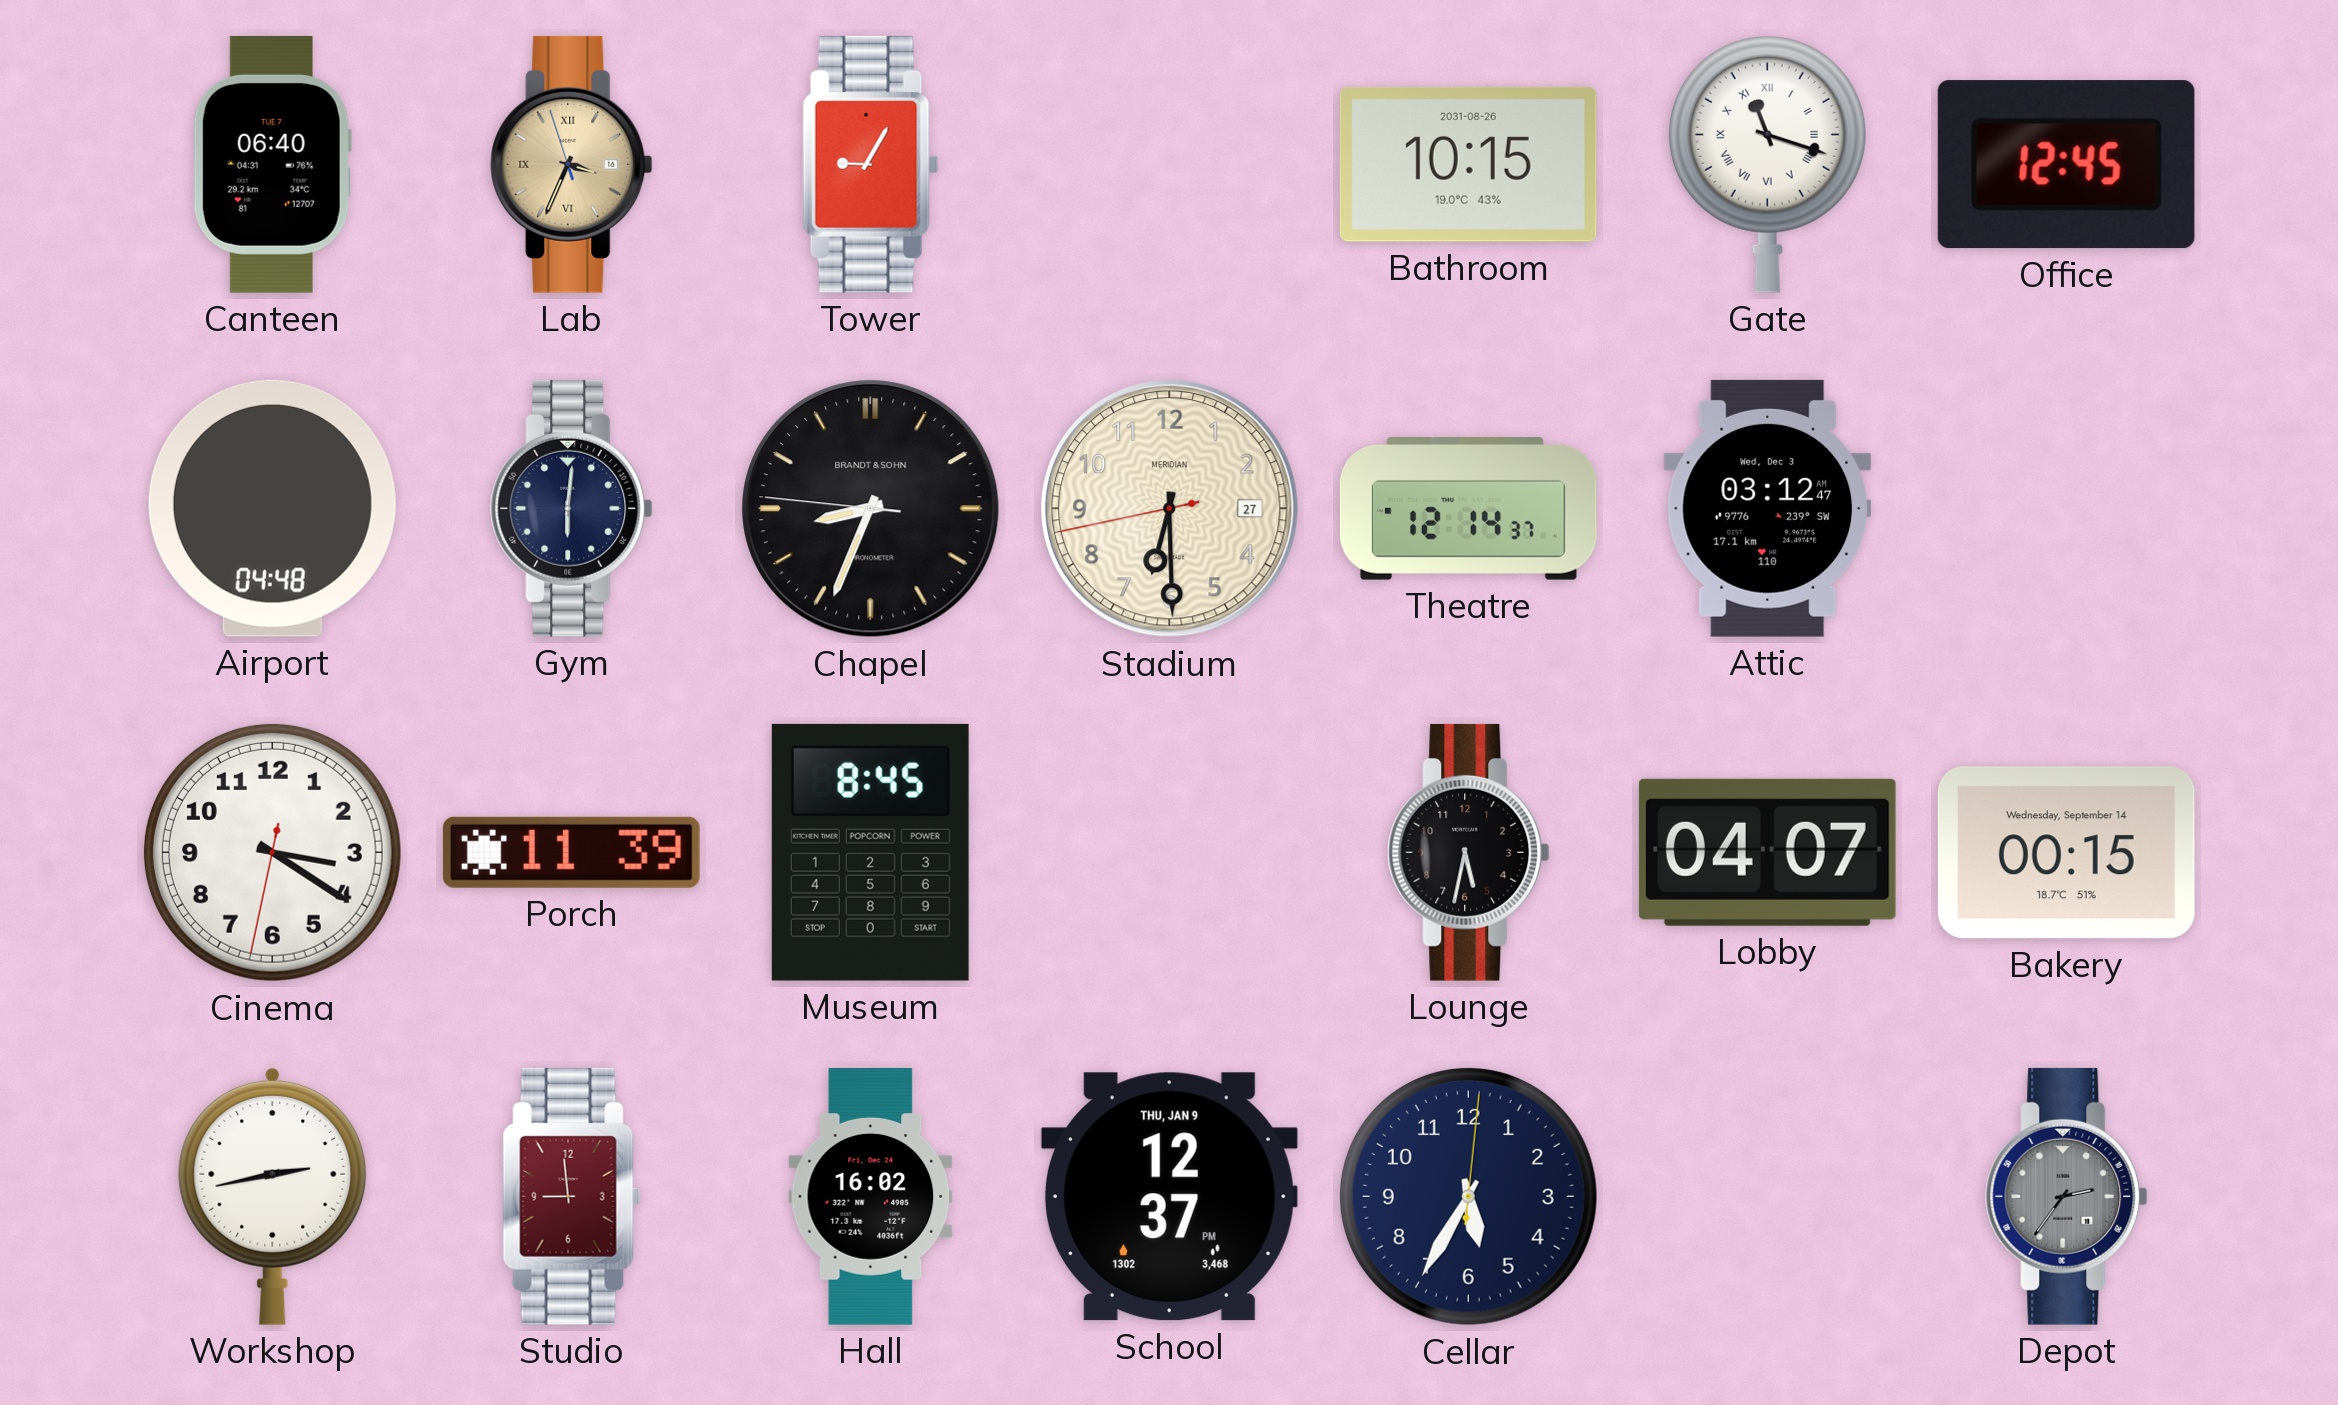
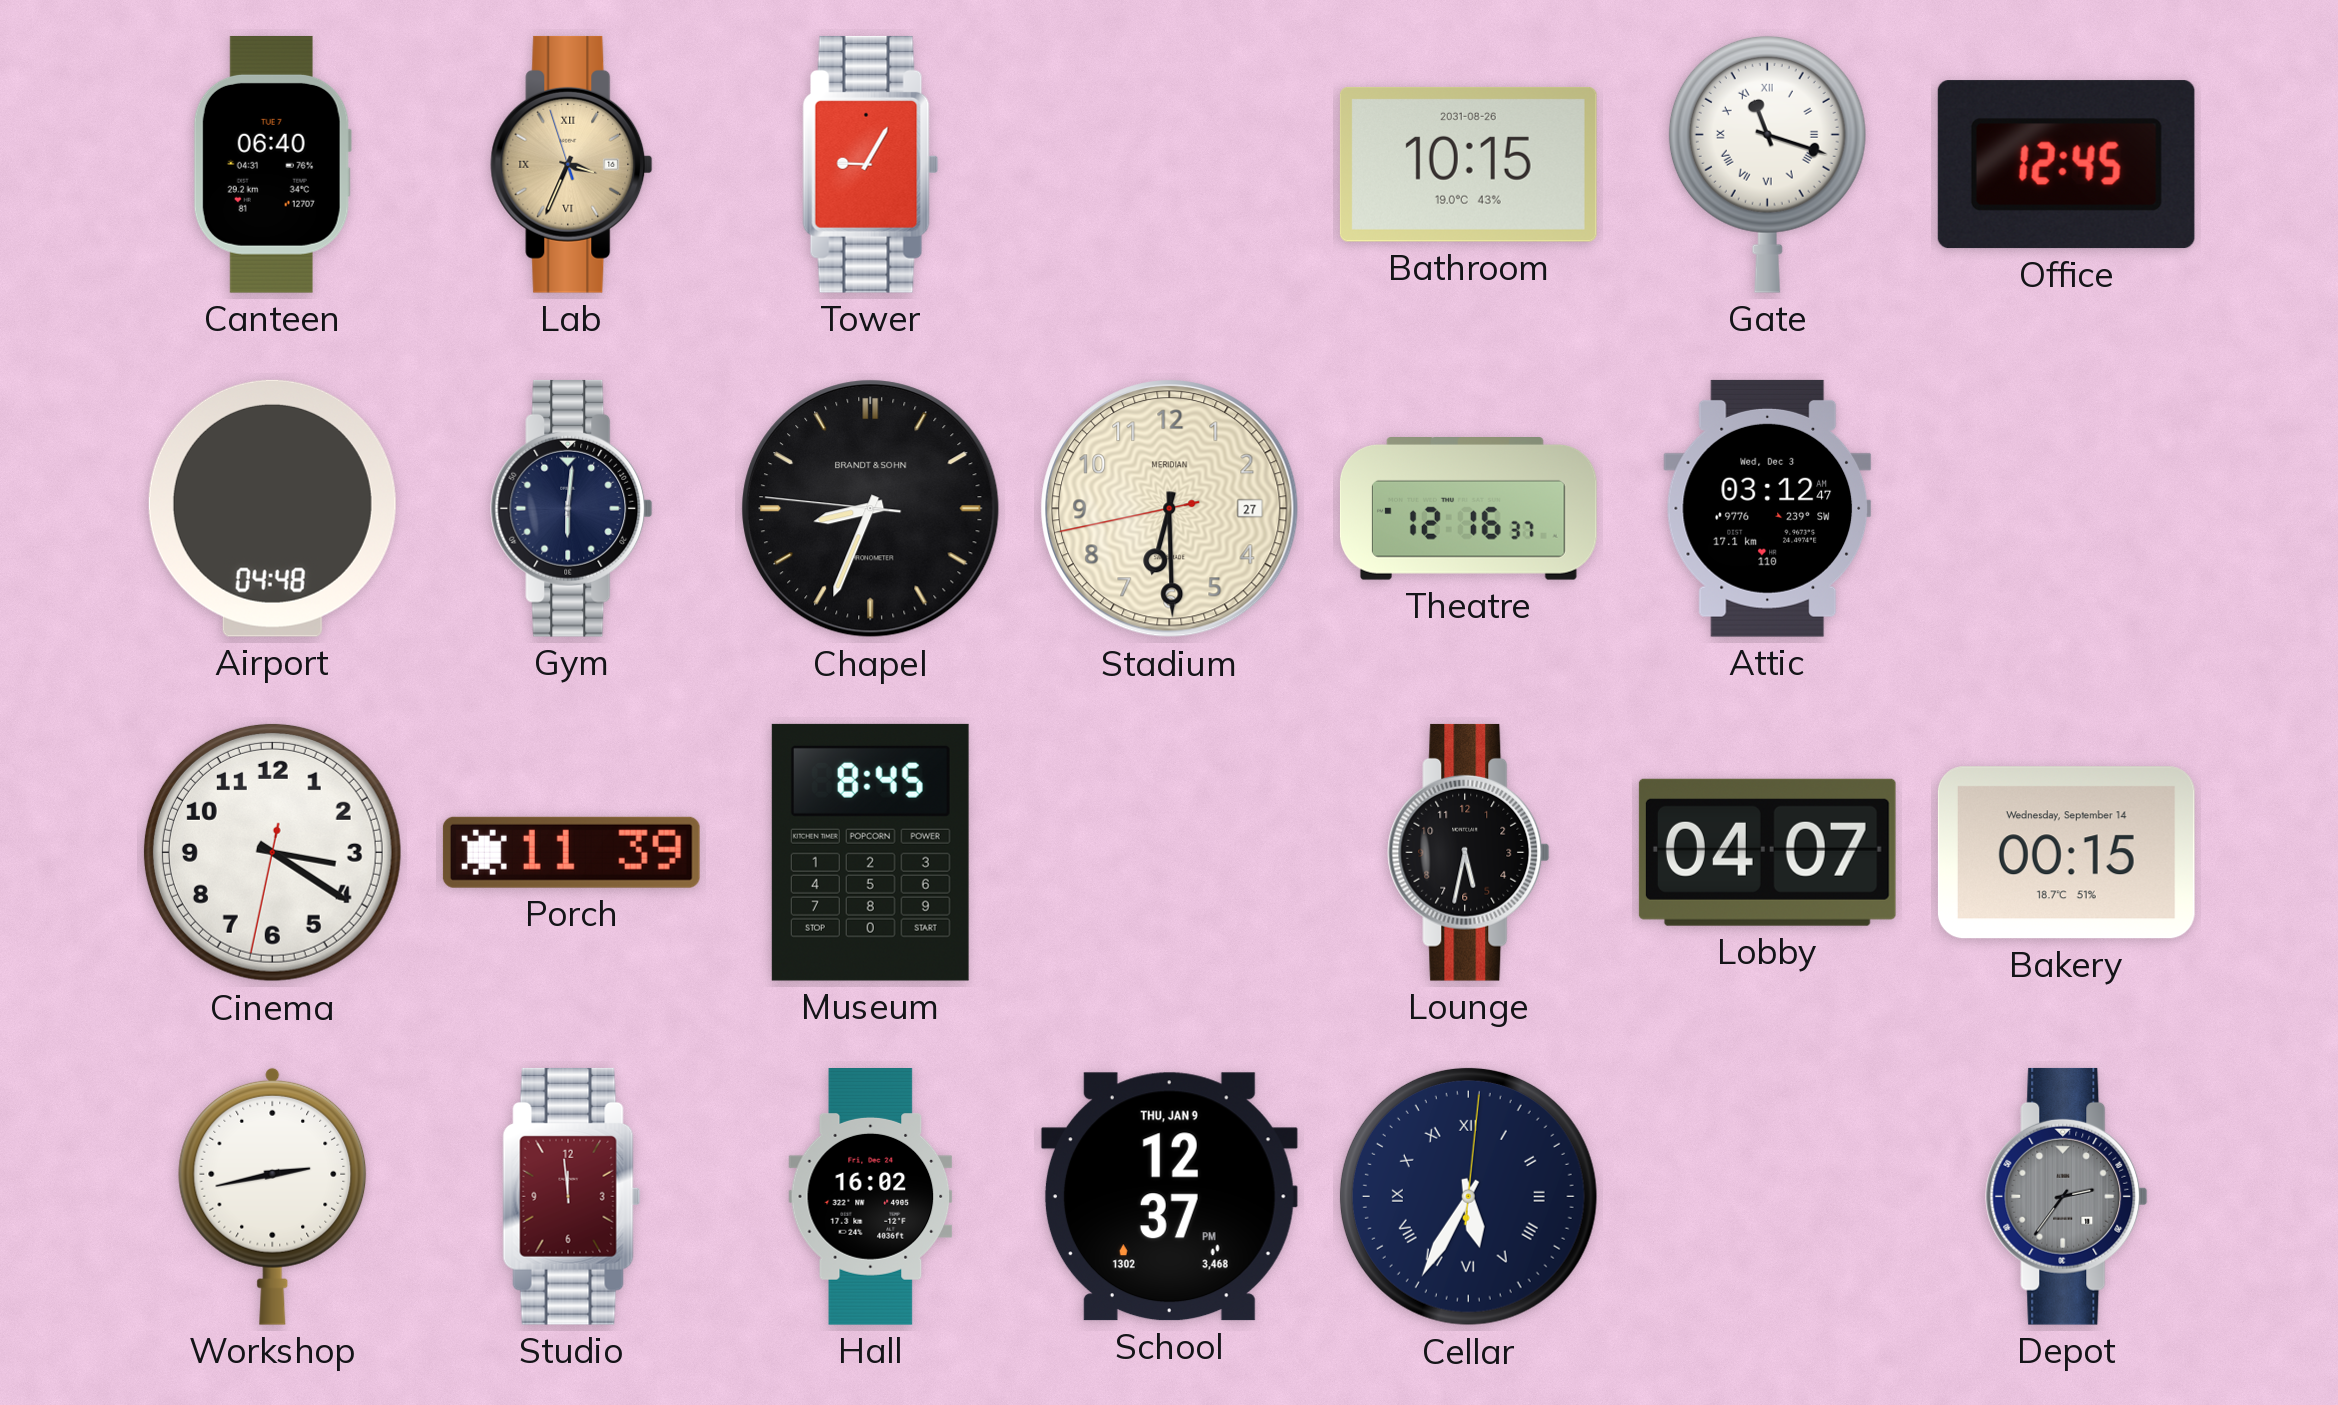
Theatre: 12:14 -> 12:16 (1468, 509)
Studio: 8:59 -> 11:59 (572, 1196)
Cellar numerals: Arabic -> Roman (1468, 1196)
